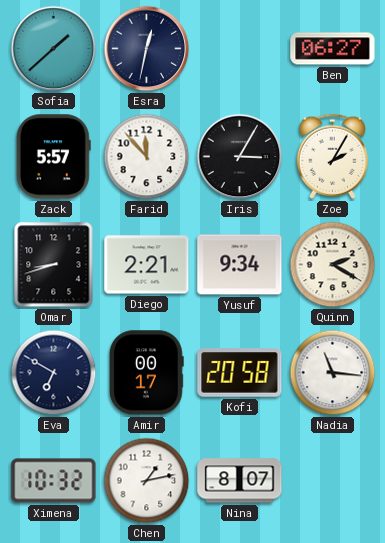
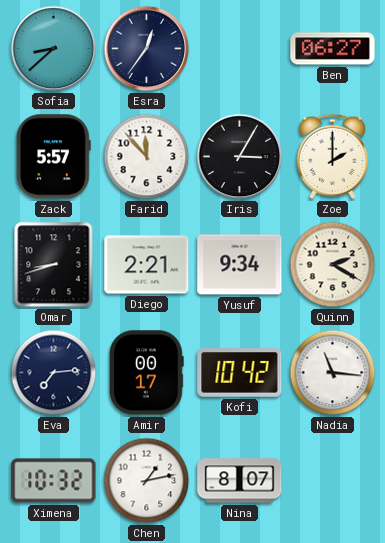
Sofia: 1:38 -> 8:38 (54, 49)
Esra: 12:32 -> 12:36 (147, 49)
Zoe: 2:05 -> 2:00 (333, 156)
Eva: 6:50 -> 7:14 (54, 373)
Kofi: 20:58 -> 10:42 (240, 373)
